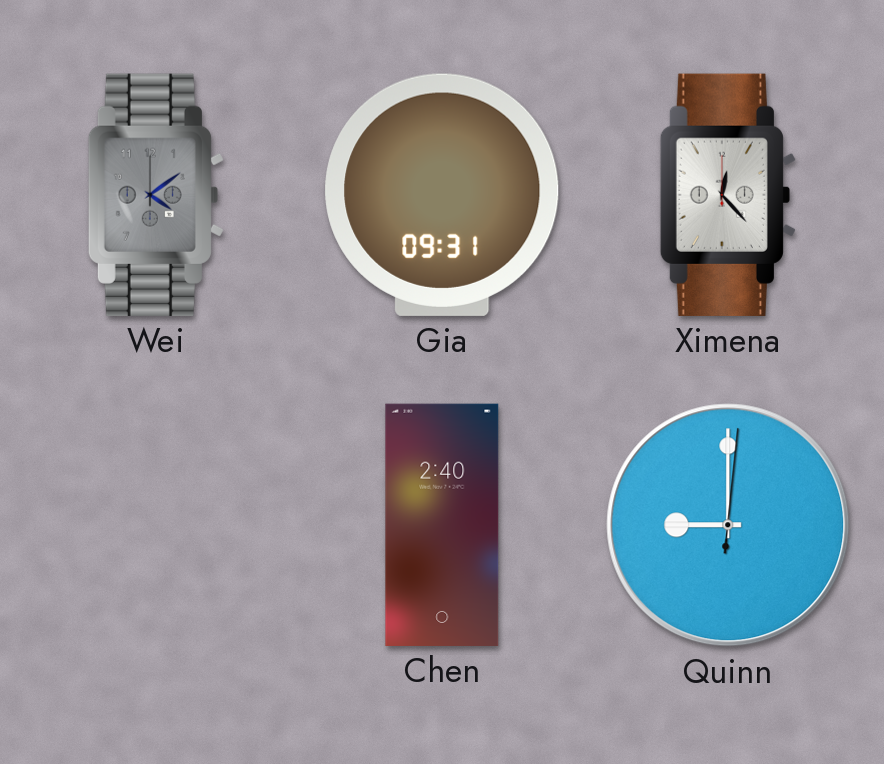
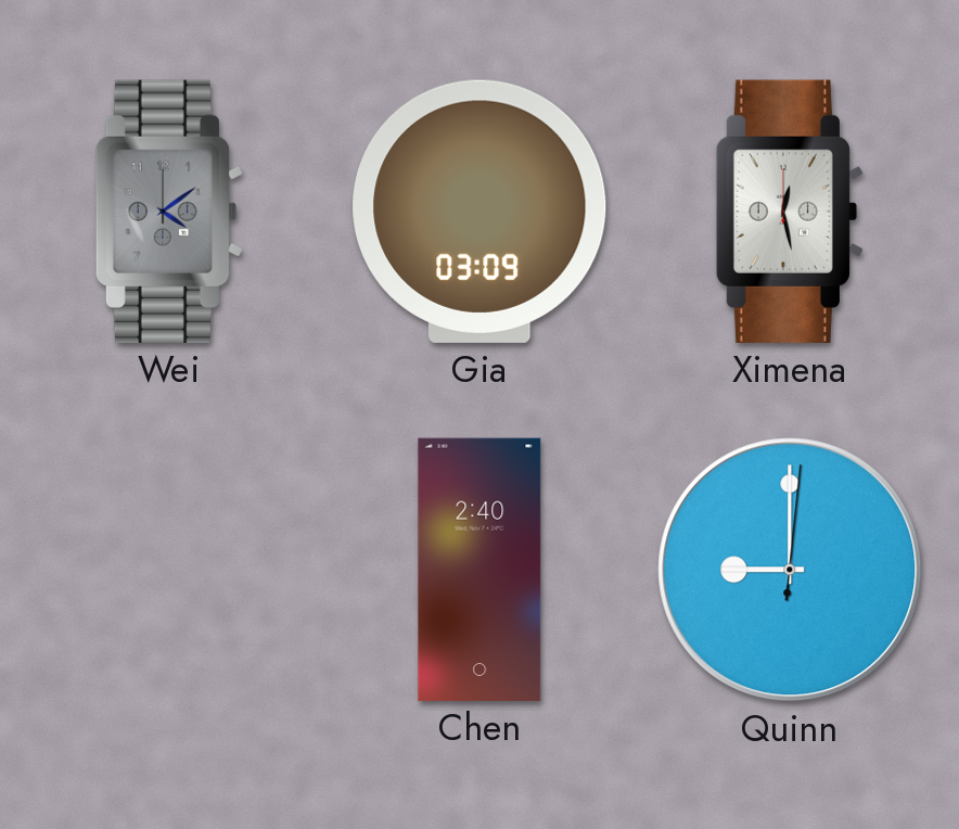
Gia: 09:31 -> 03:09 (479, 212)
Ximena: 12:23 -> 12:28 (790, 212)
